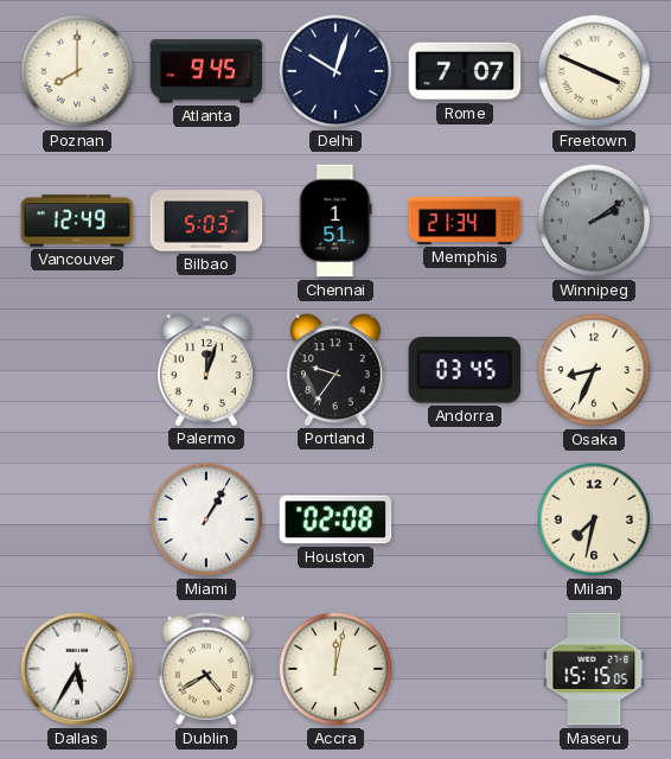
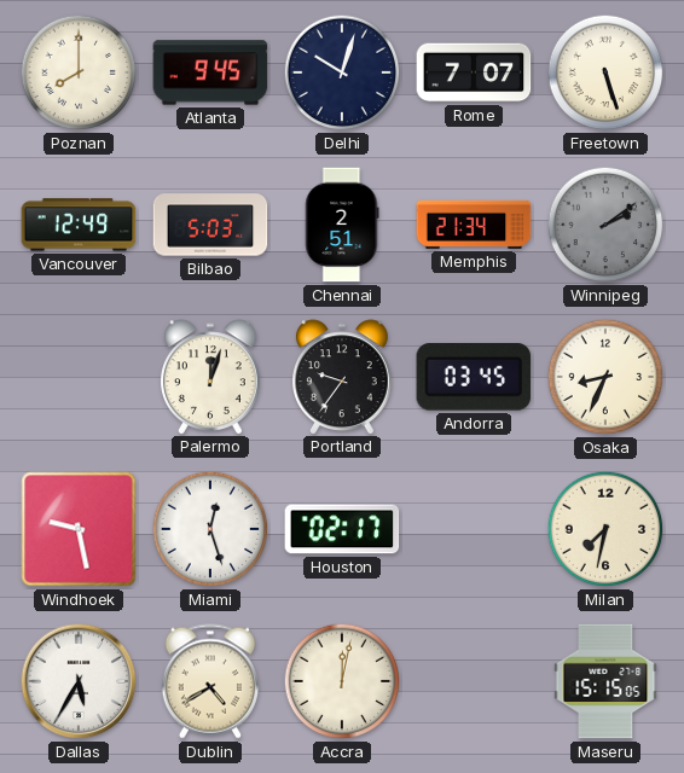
Freetown: 3:49 -> 5:27 (605, 72)
Chennai: 1:51 -> 2:51 (342, 225)
Windhoek: none -> 9:28 (79, 529)
Miami: 1:05 -> 12:27 (210, 529)
Houston: 02:08 -> 02:17 (342, 529)
